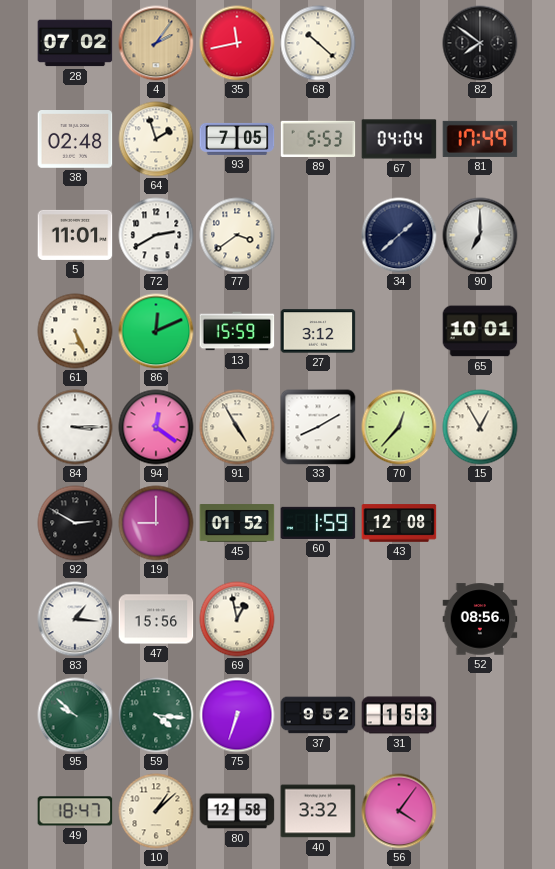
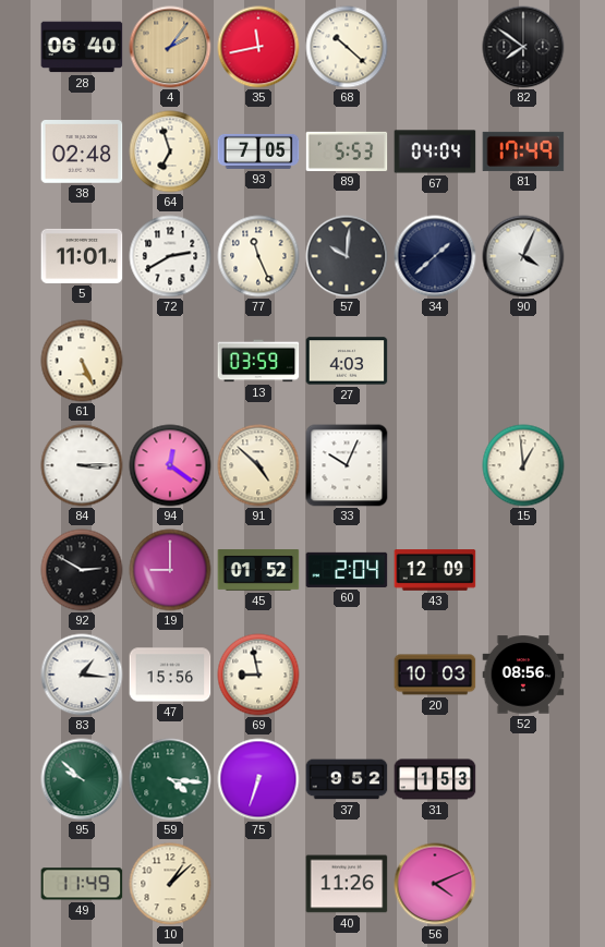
28: 07:02 -> 06:40 (82, 47)
64: 1:57 -> 6:57 (170, 151)
77: 3:39 -> 11:26 (258, 256)
57: none -> 10:01 (347, 256)
90: 7:00 -> 4:04 (523, 256)
86: 12:11 -> none (156, 331)
13: 15:59 -> 03:59 (258, 361)
27: 3:12 -> 4:03 (347, 361)
65: 10:01 -> none (480, 331)
91: 4:55 -> 4:52 (258, 465)
33: 8:10 -> 10:04 (347, 465)
70: 12:37 -> none (399, 427)
15: 12:55 -> 12:59 (523, 465)
60: 1:59 -> 2:04 (347, 570)
43: 12:08 -> 12:09 (435, 570)
69: 12:58 -> 8:58 (258, 675)
20: none -> 10:03 (435, 675)
49: 18:47 -> 11:49 (82, 884)
80: 12:58 -> none (237, 811)
40: 3:32 -> 11:26 (347, 884)
56: 4:06 -> 4:11 (435, 884)
